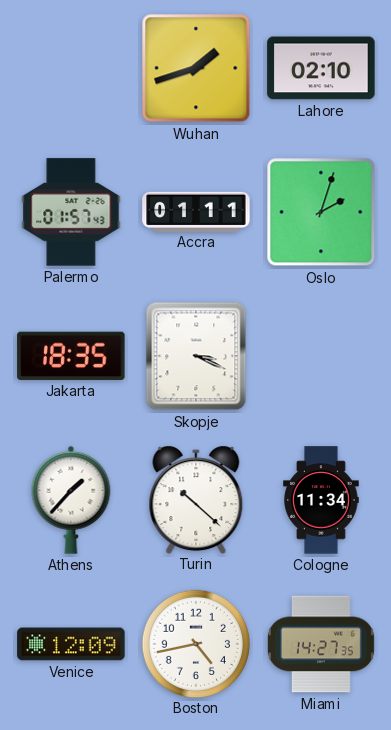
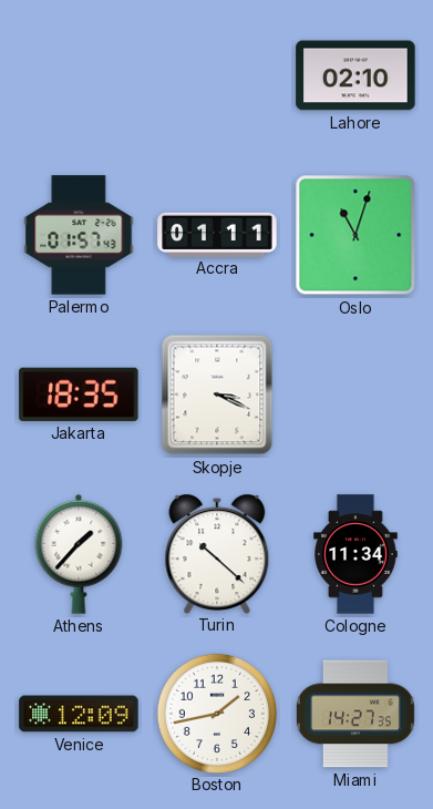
Wuhan: 1:42 -> none (196, 68)
Oslo: 2:03 -> 11:03 (355, 235)
Boston: 4:43 -> 1:43 (216, 713)
